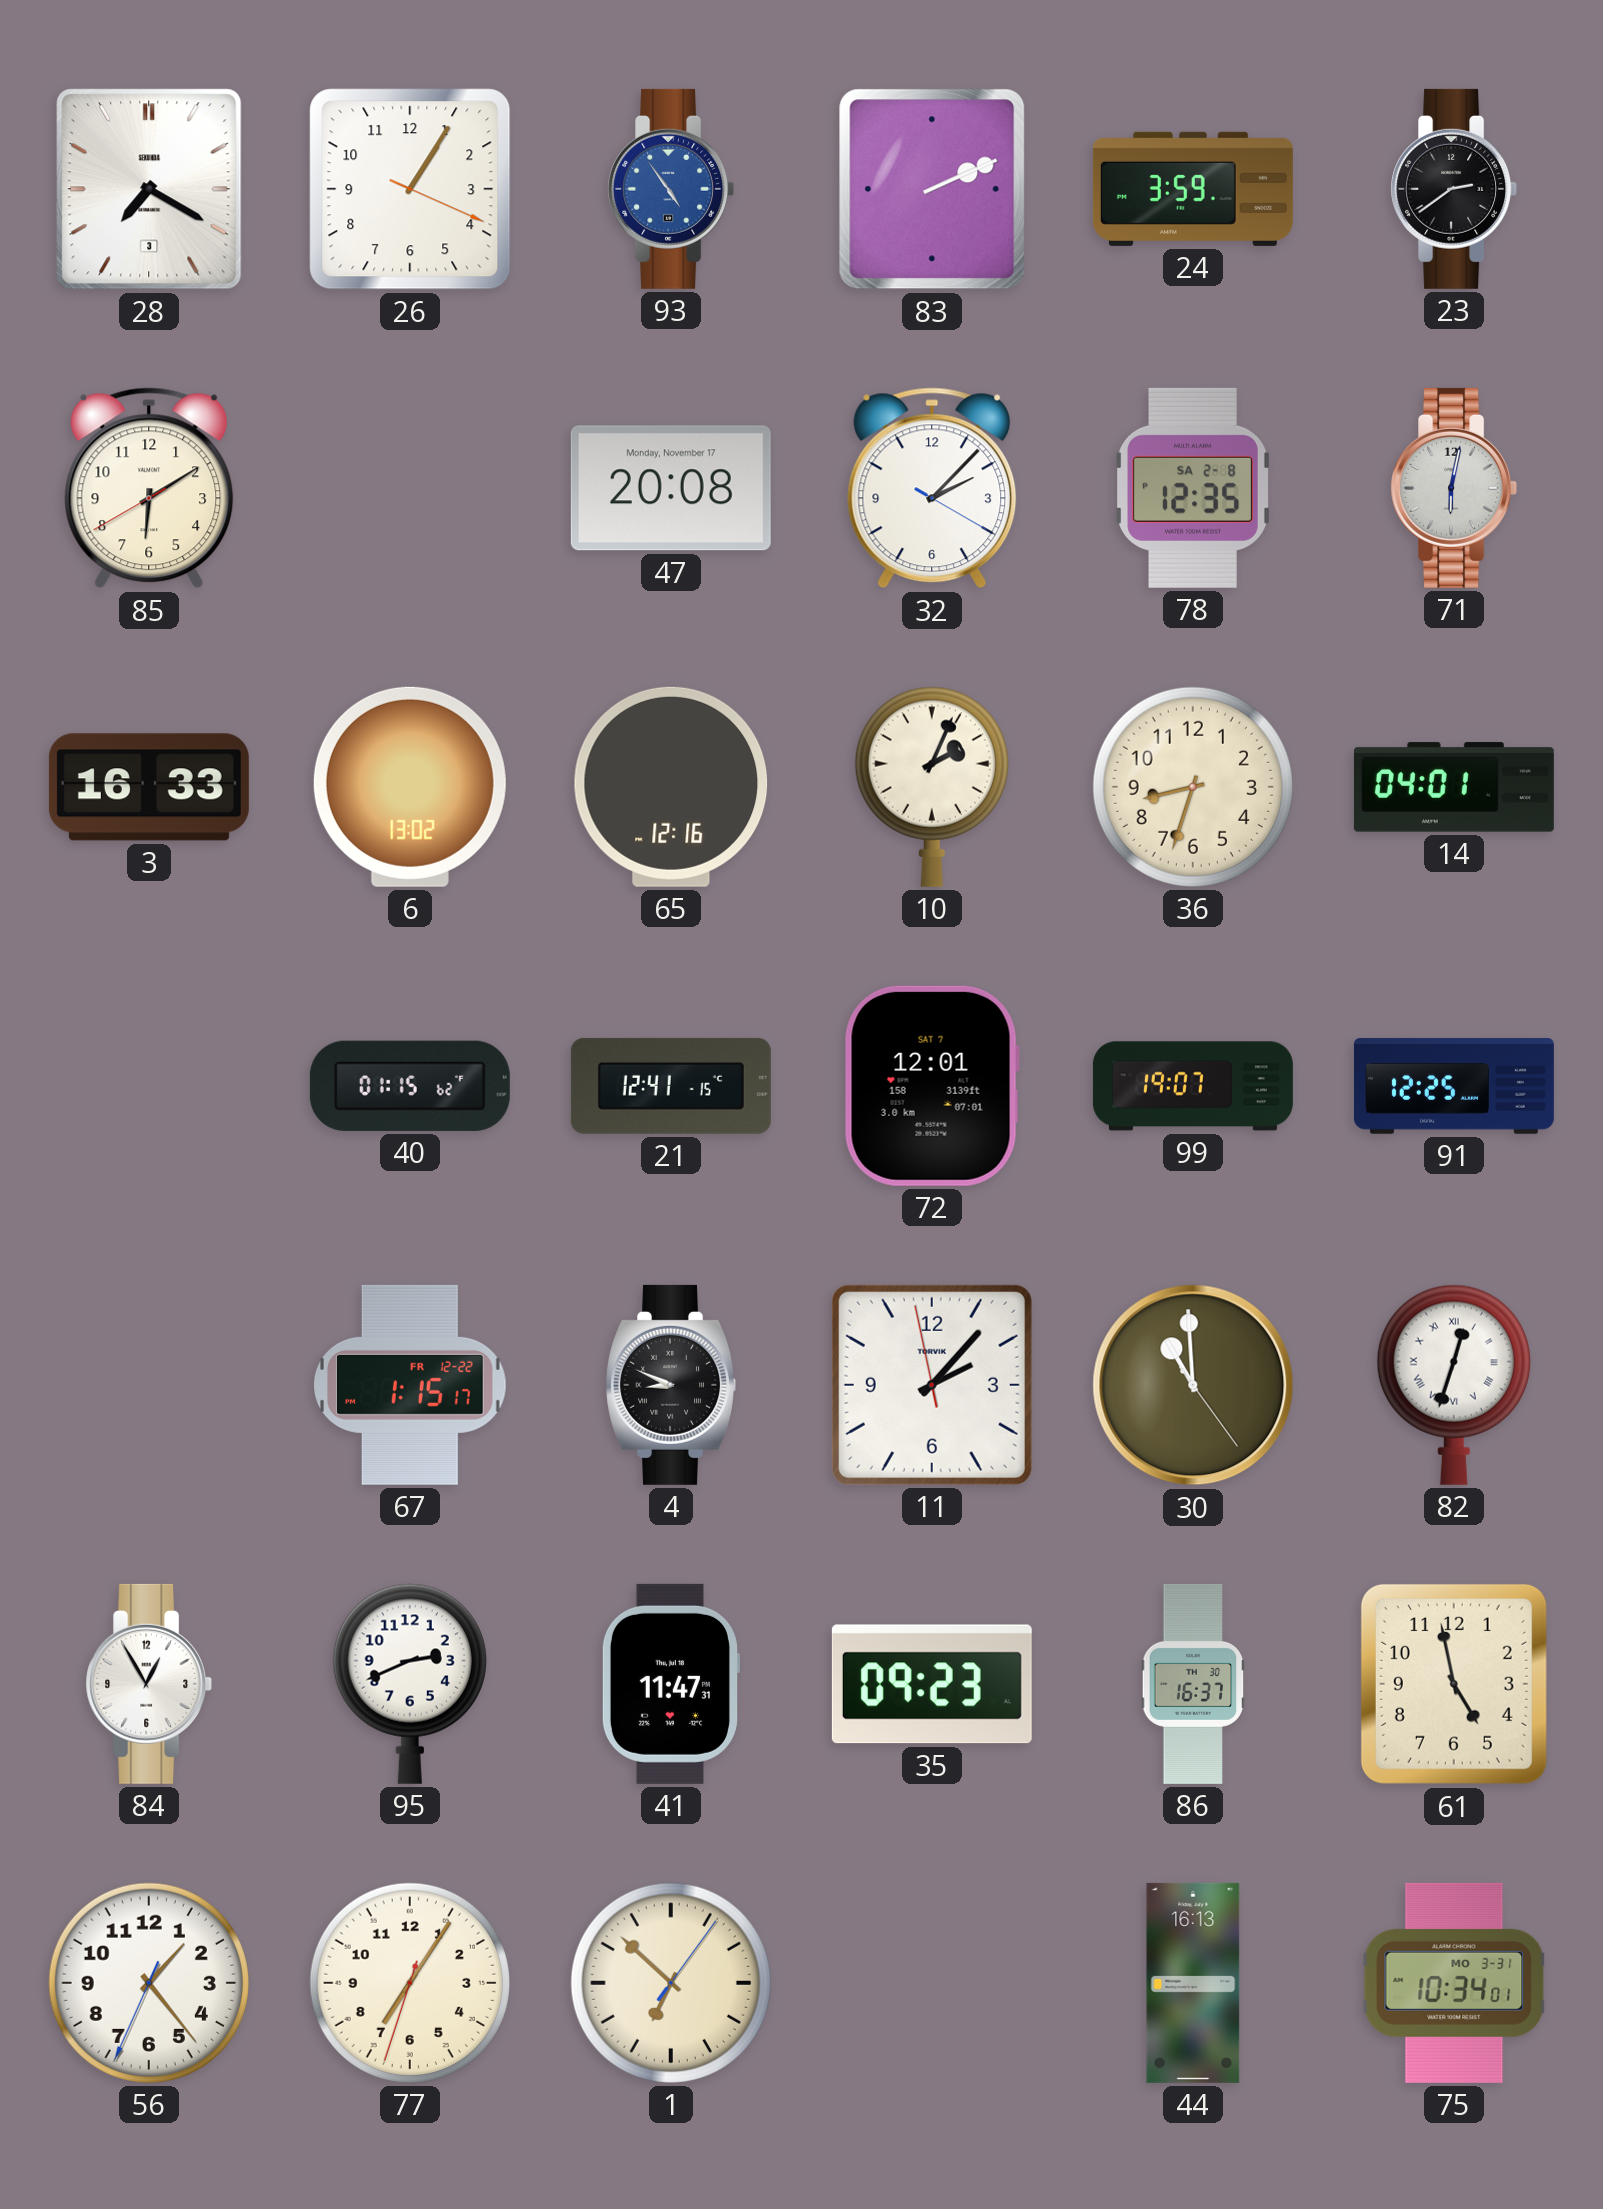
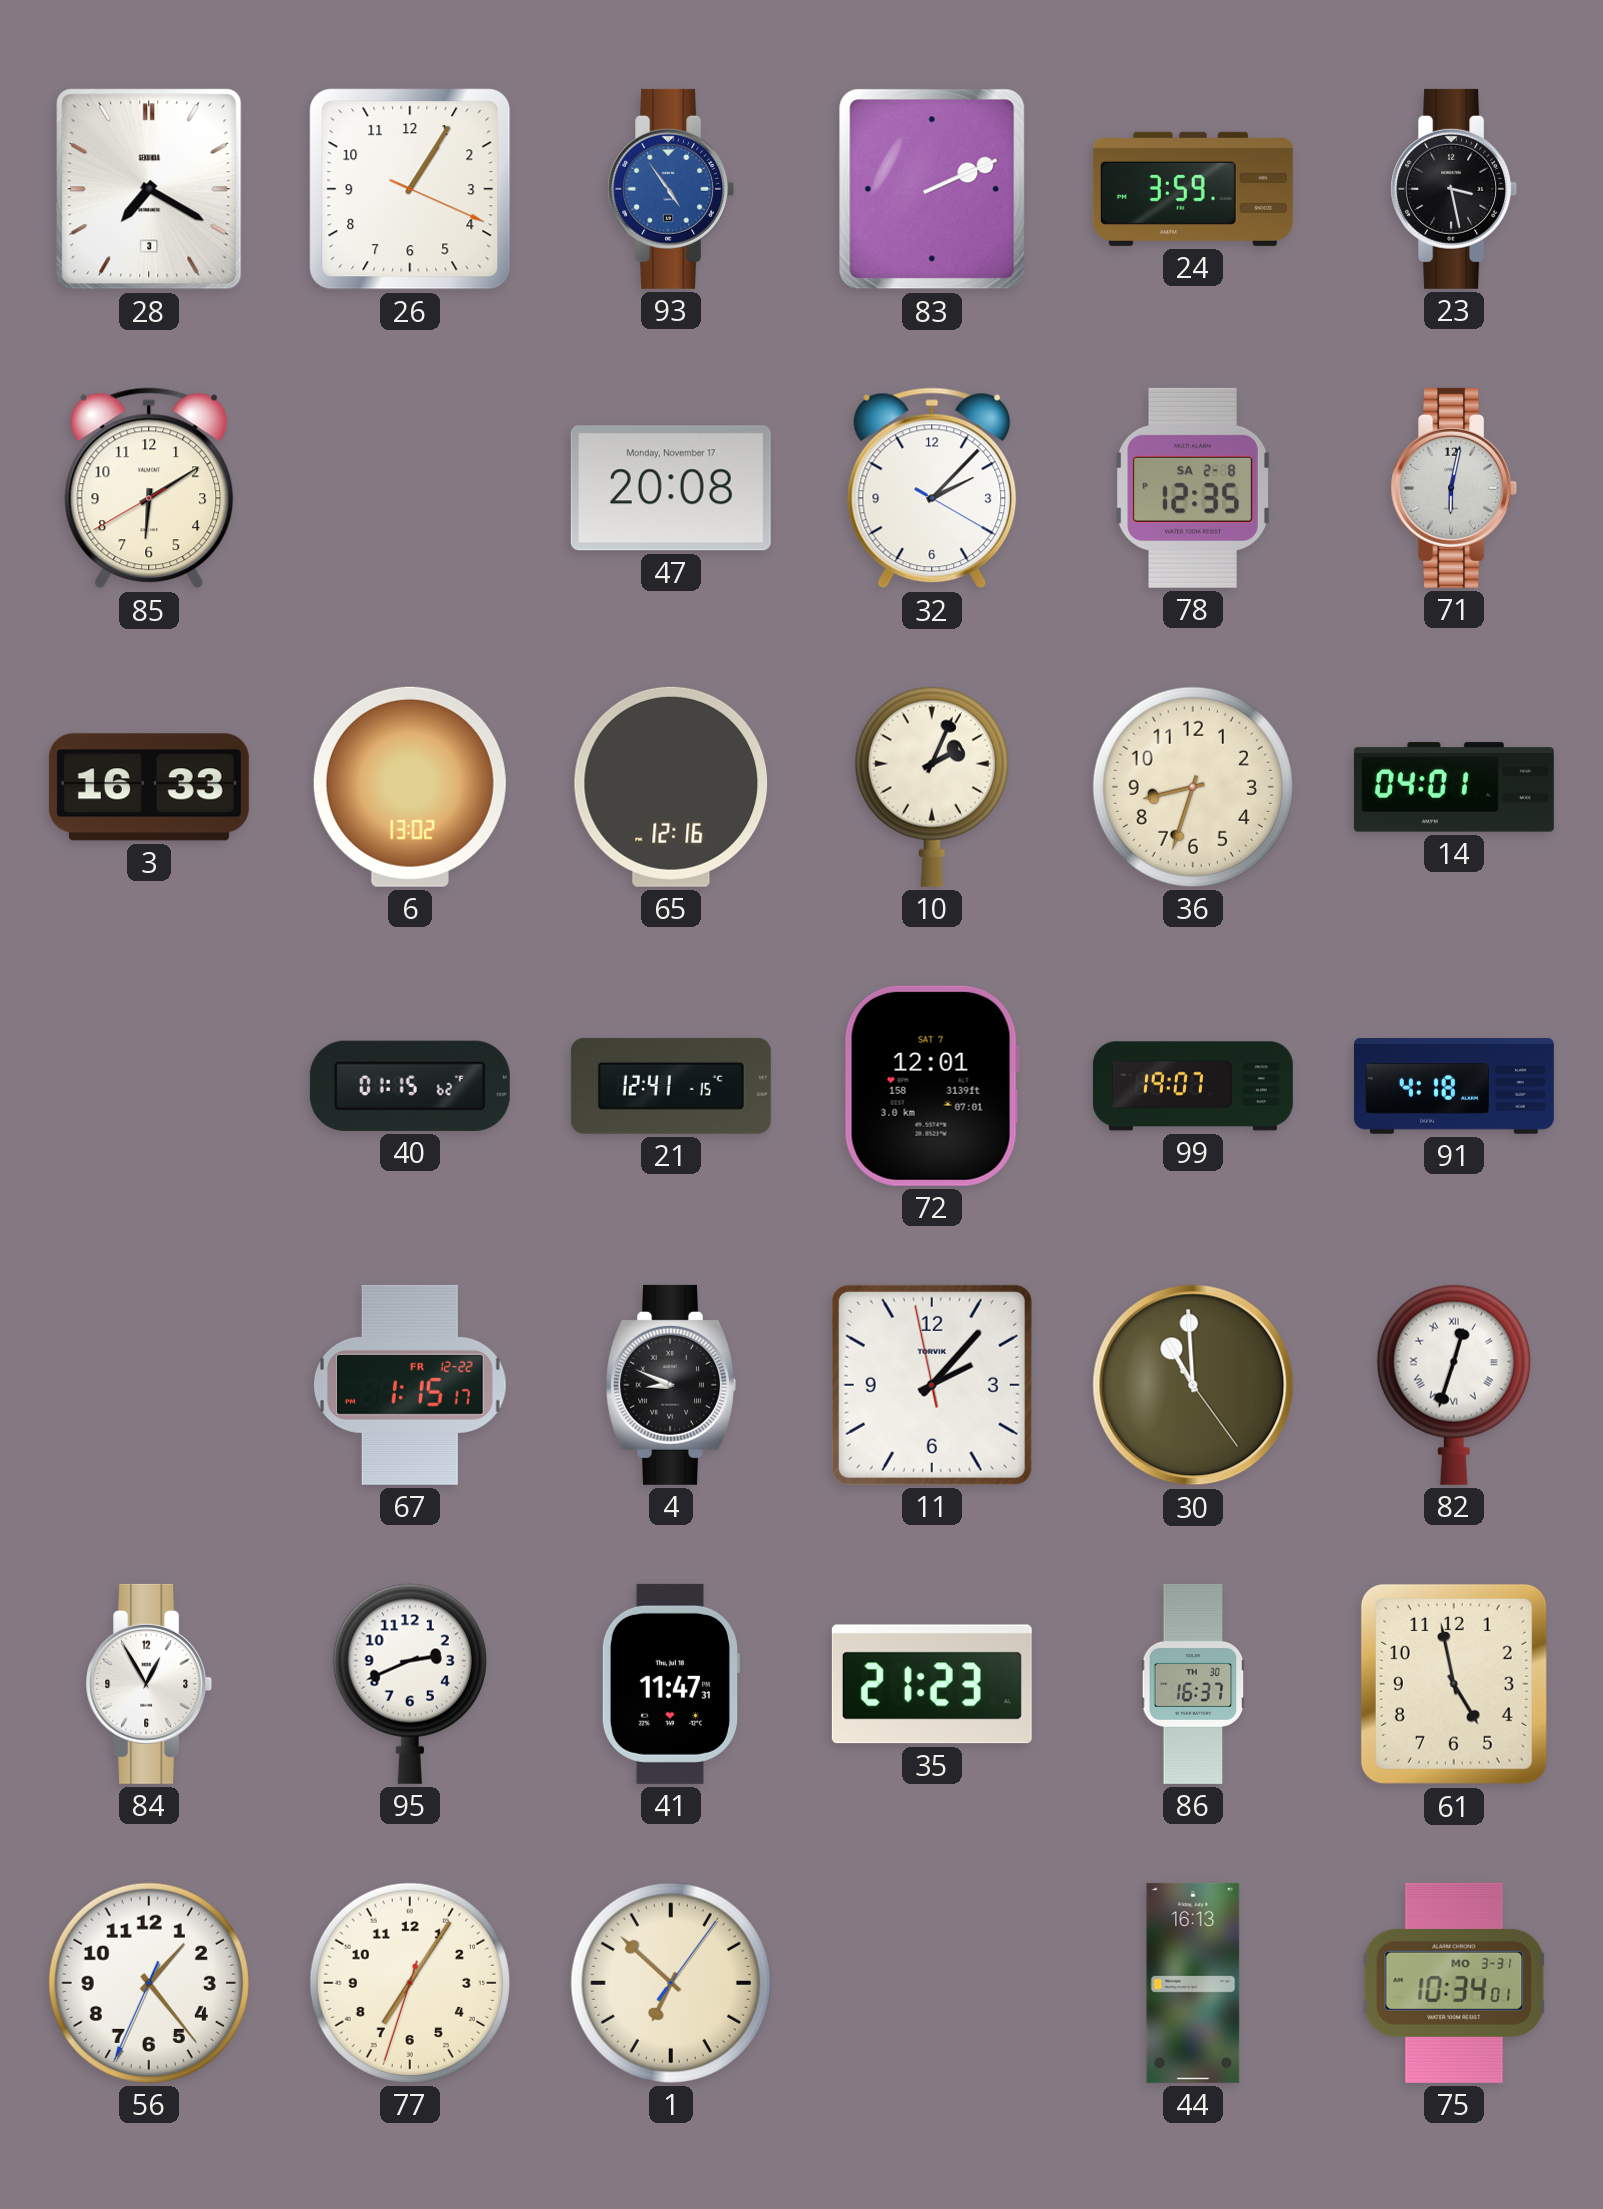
23: 2:39 -> 3:28 (1454, 189)
91: 12:25 -> 4:18 (1454, 1086)
35: 09:23 -> 21:23 (932, 1684)
